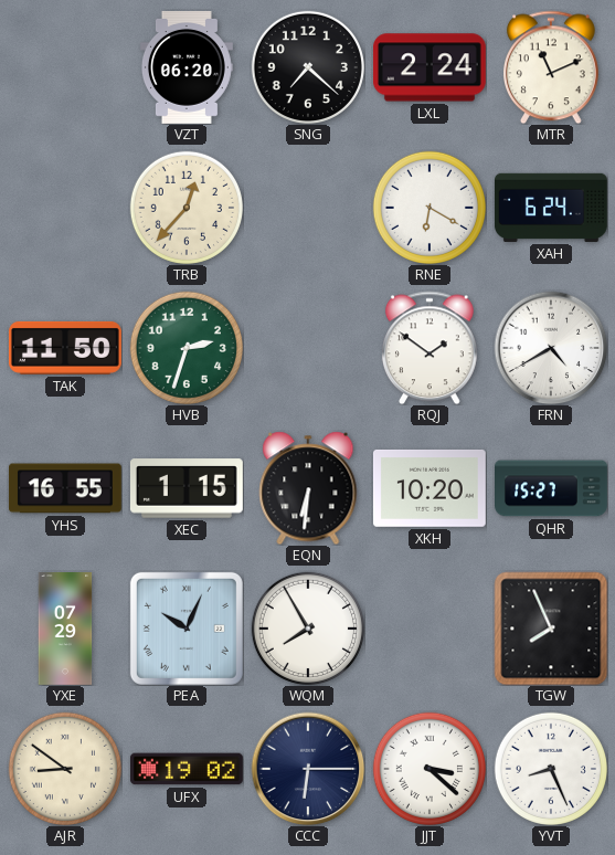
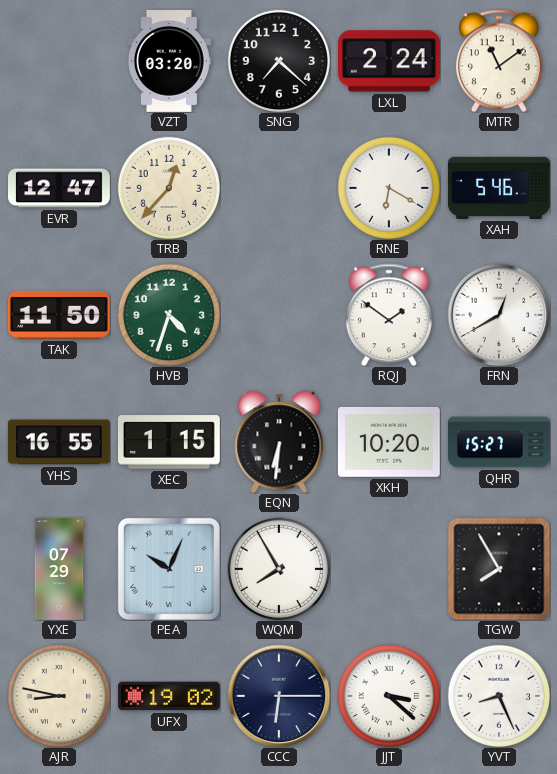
VZT: 06:20 -> 03:20 (169, 61)
MTR: 11:11 -> 11:09 (499, 61)
EVR: none -> 12:47 (60, 188)
XAH: 6:24 -> 5:46 (499, 188)
HVB: 2:33 -> 4:33 (169, 315)
FRN: 4:40 -> 12:40 (499, 315)
TGW: 7:56 -> 7:55 (499, 569)
AJR: 8:51 -> 8:47 (59, 696)
